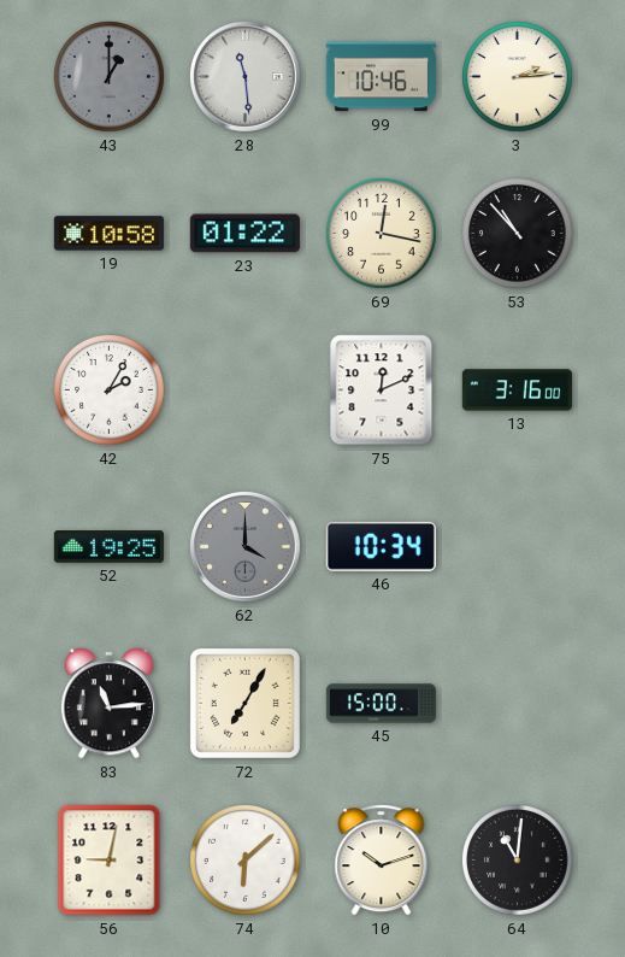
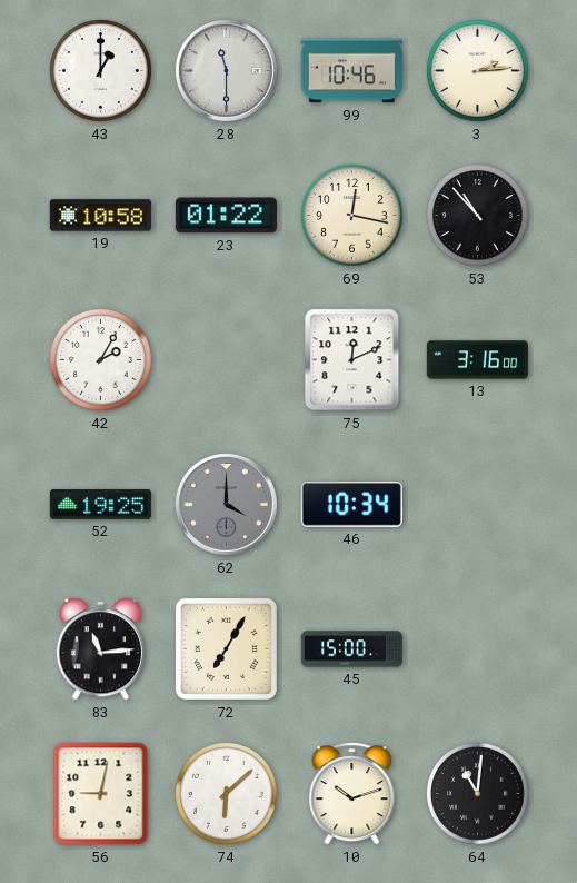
43 dial: grey -> white (101, 71)
28: 11:29 -> 11:30 (226, 70)
